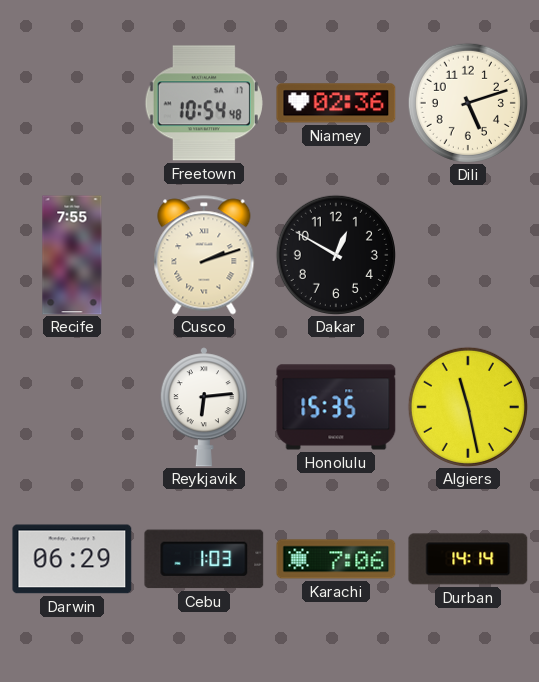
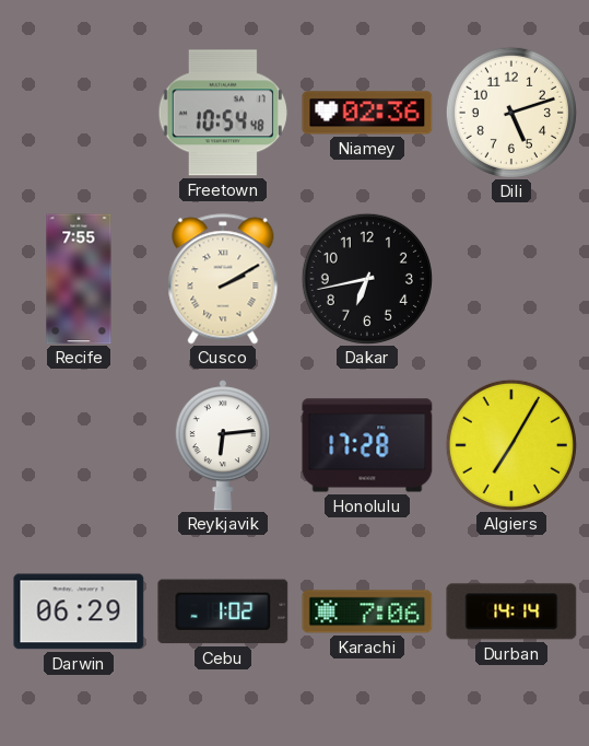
Cusco: 2:12 -> 2:10 (223, 279)
Dakar: 12:50 -> 6:43 (367, 279)
Honolulu: 15:35 -> 17:28 (367, 445)
Algiers: 11:28 -> 7:05 (511, 445)
Cebu: 1:03 -> 1:02 (223, 611)
